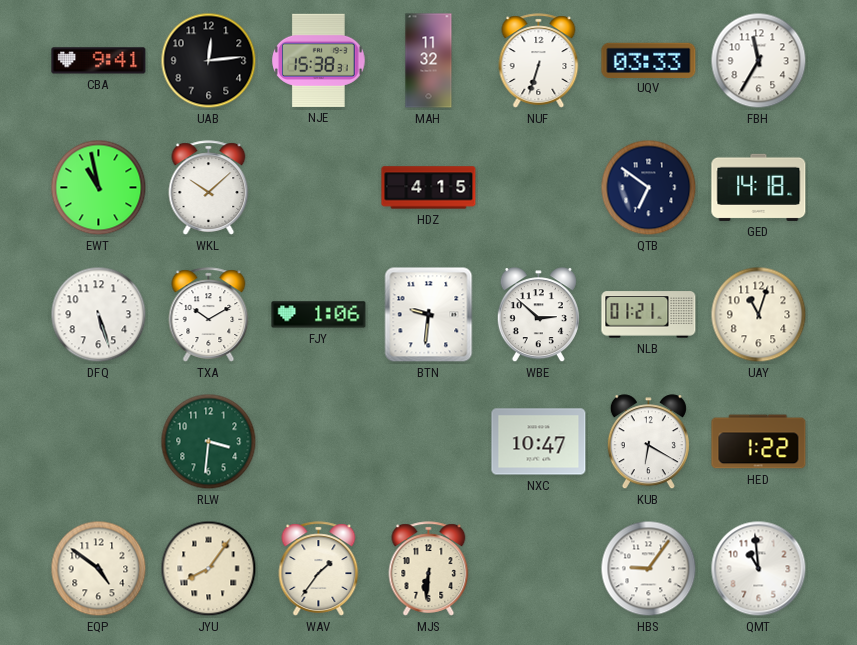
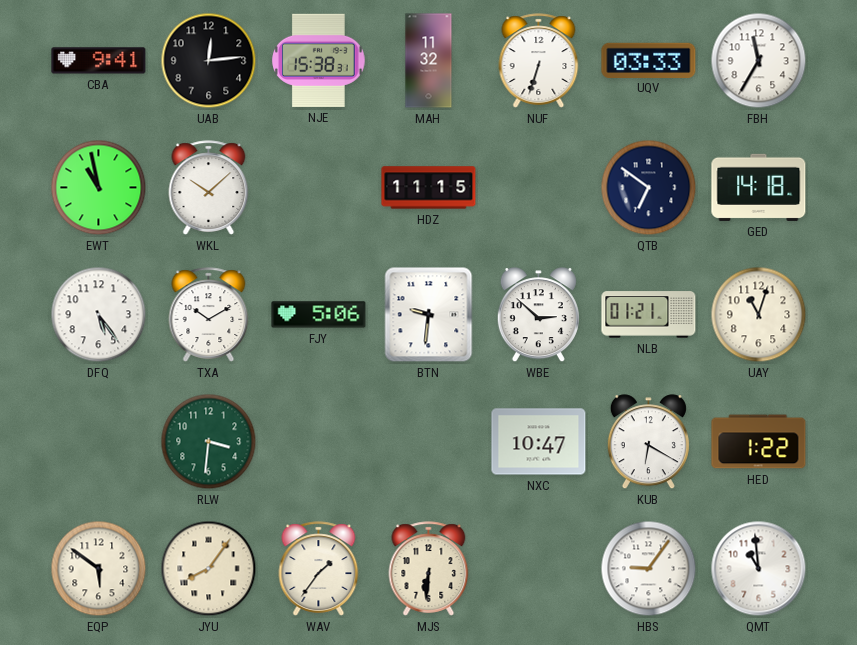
HDZ: 4:15 -> 11:15 (429, 188)
DFQ: 5:27 -> 5:24 (99, 315)
FJY: 1:06 -> 5:06 (319, 315)
EQP: 4:51 -> 5:51 (99, 569)
